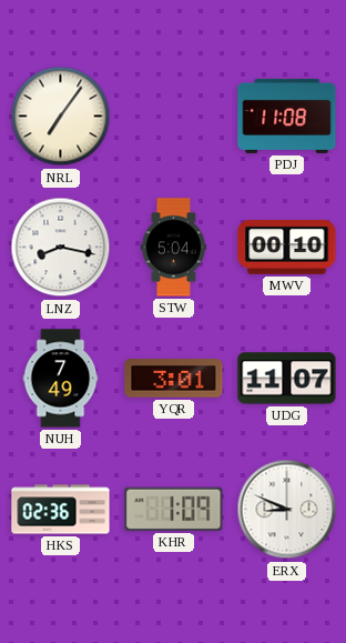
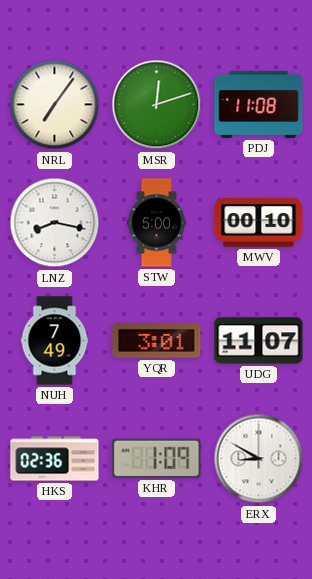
MSR: none -> 12:12 (157, 105)
STW: 5:04 -> 5:00 (156, 223)
ERX: 8:49 -> 8:50 (259, 459)
